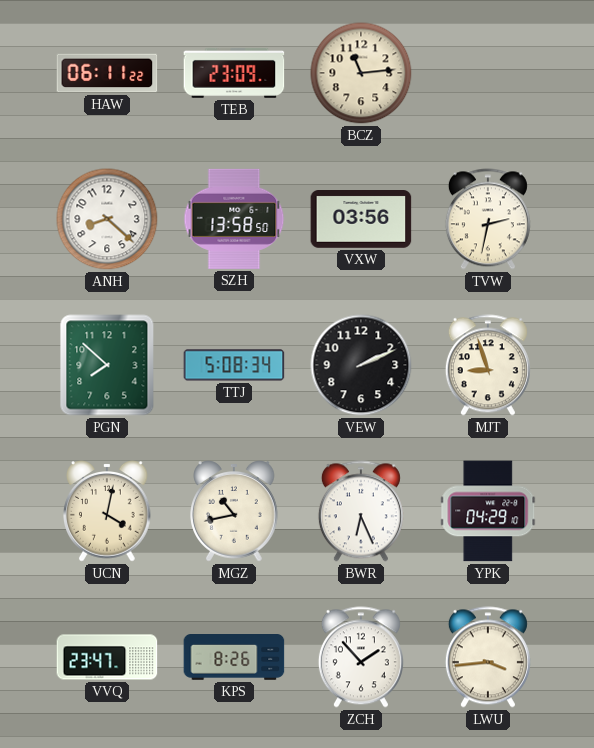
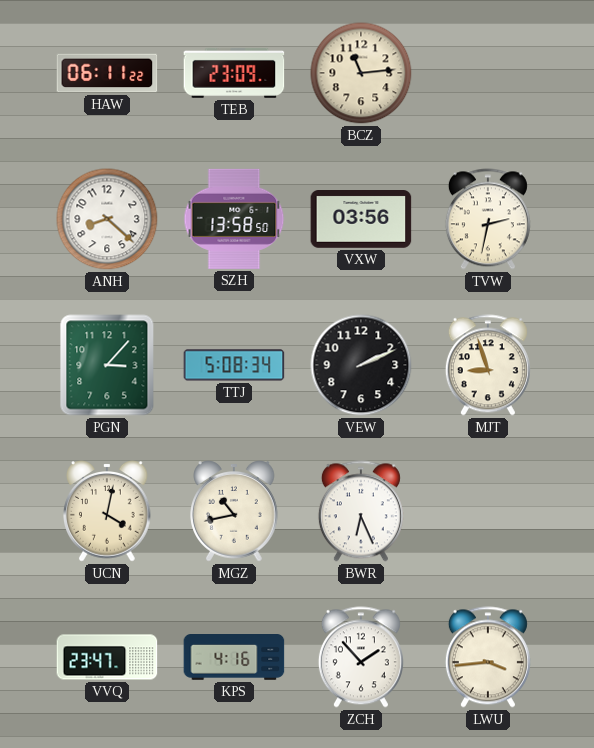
PGN: 7:52 -> 3:07 (107, 365)
YPK: 04:29 -> none (489, 511)
KPS: 8:26 -> 4:16 (234, 658)
